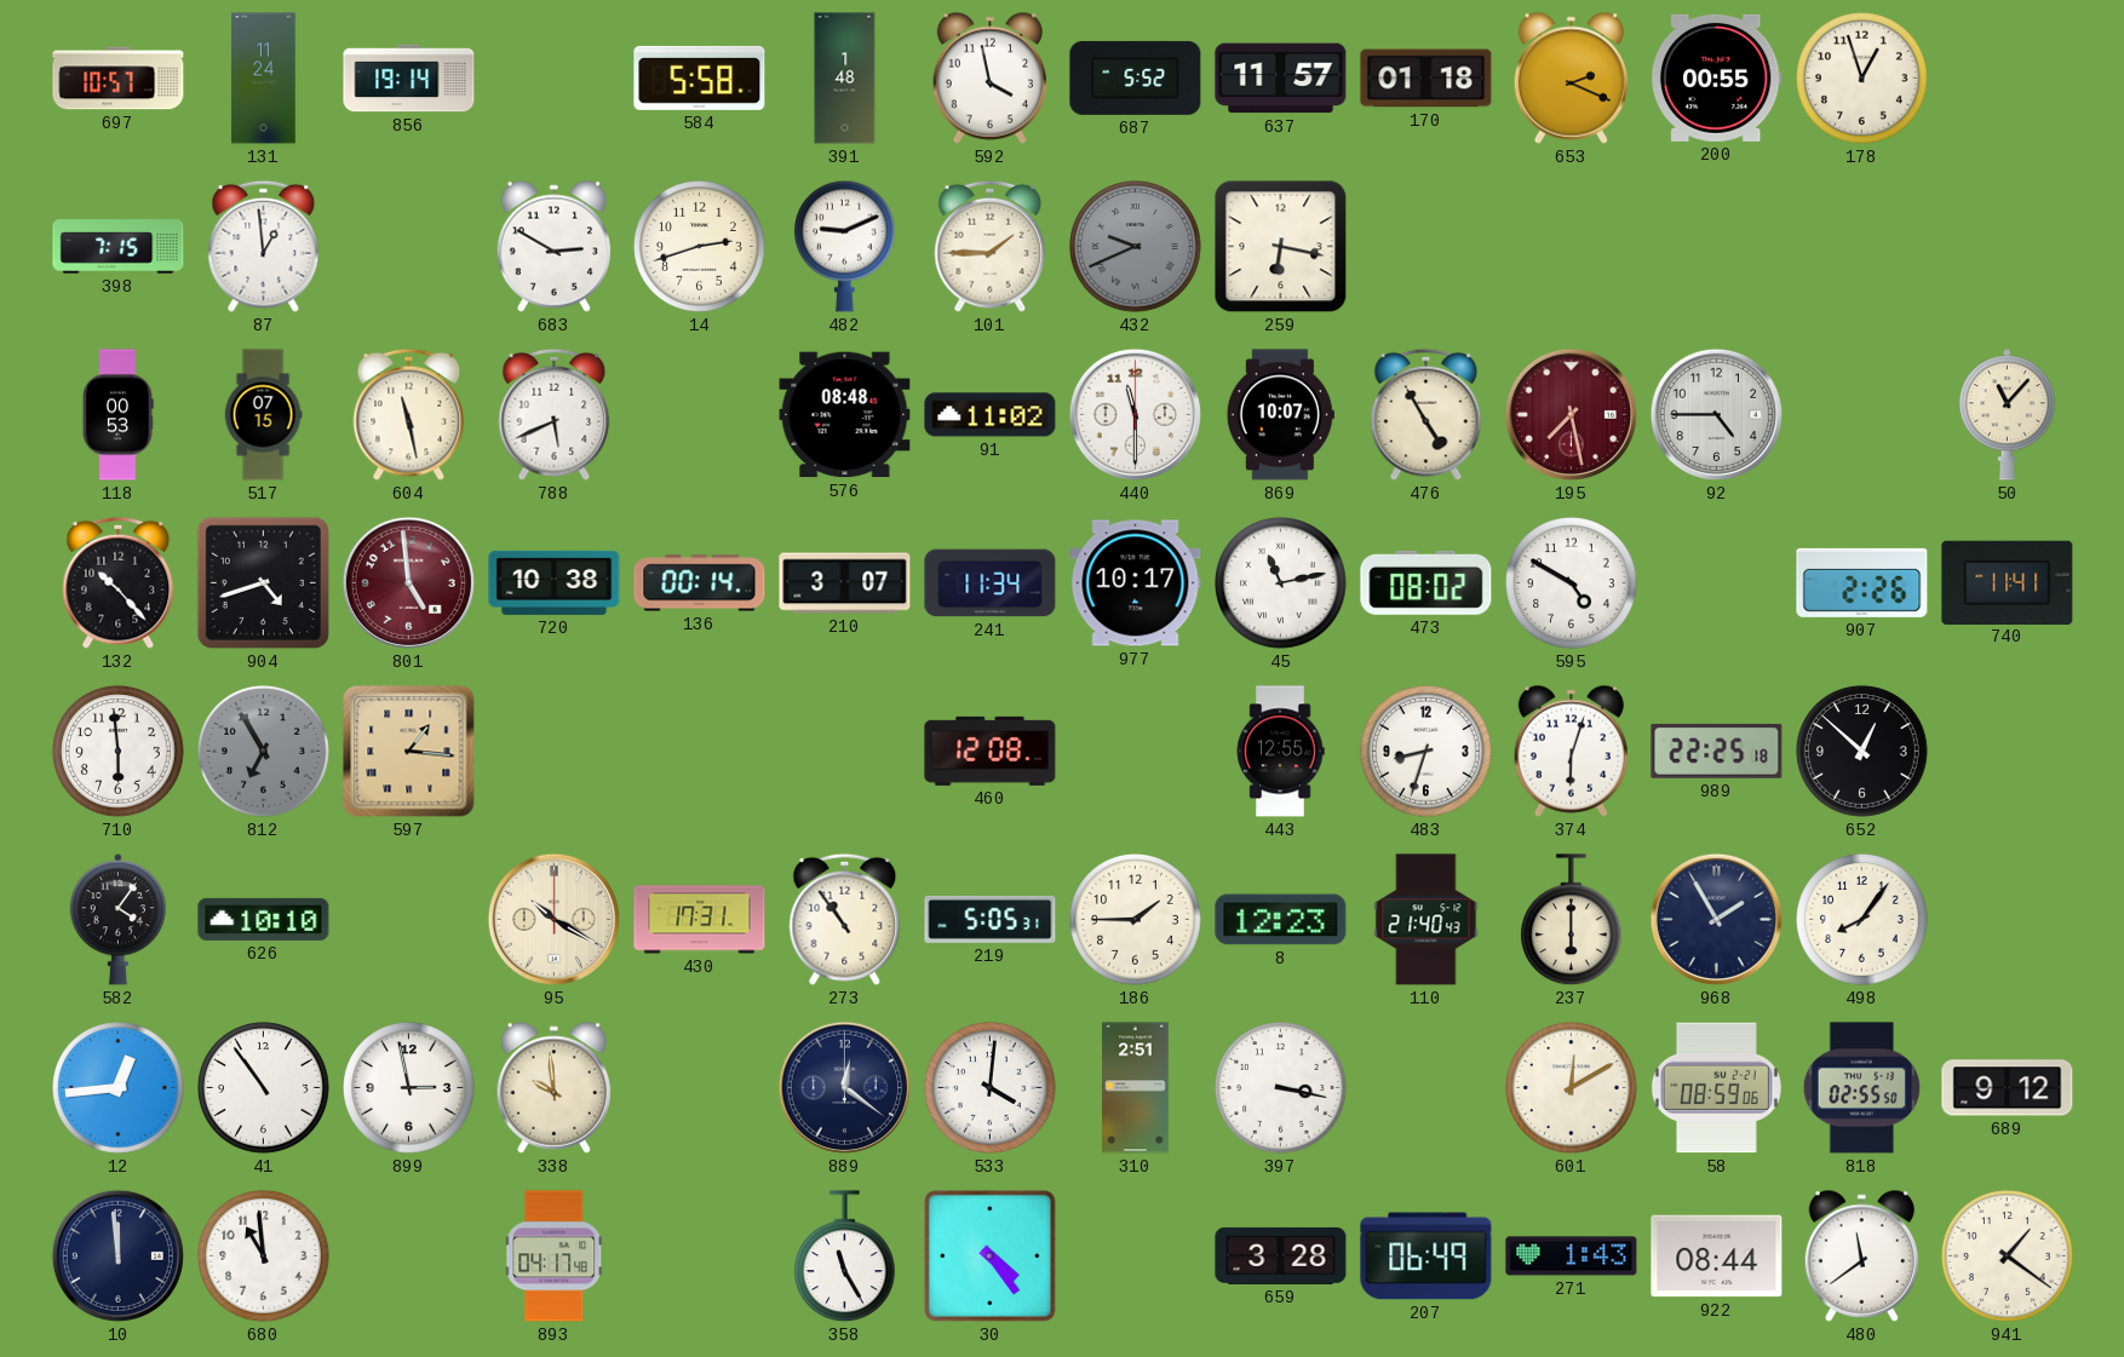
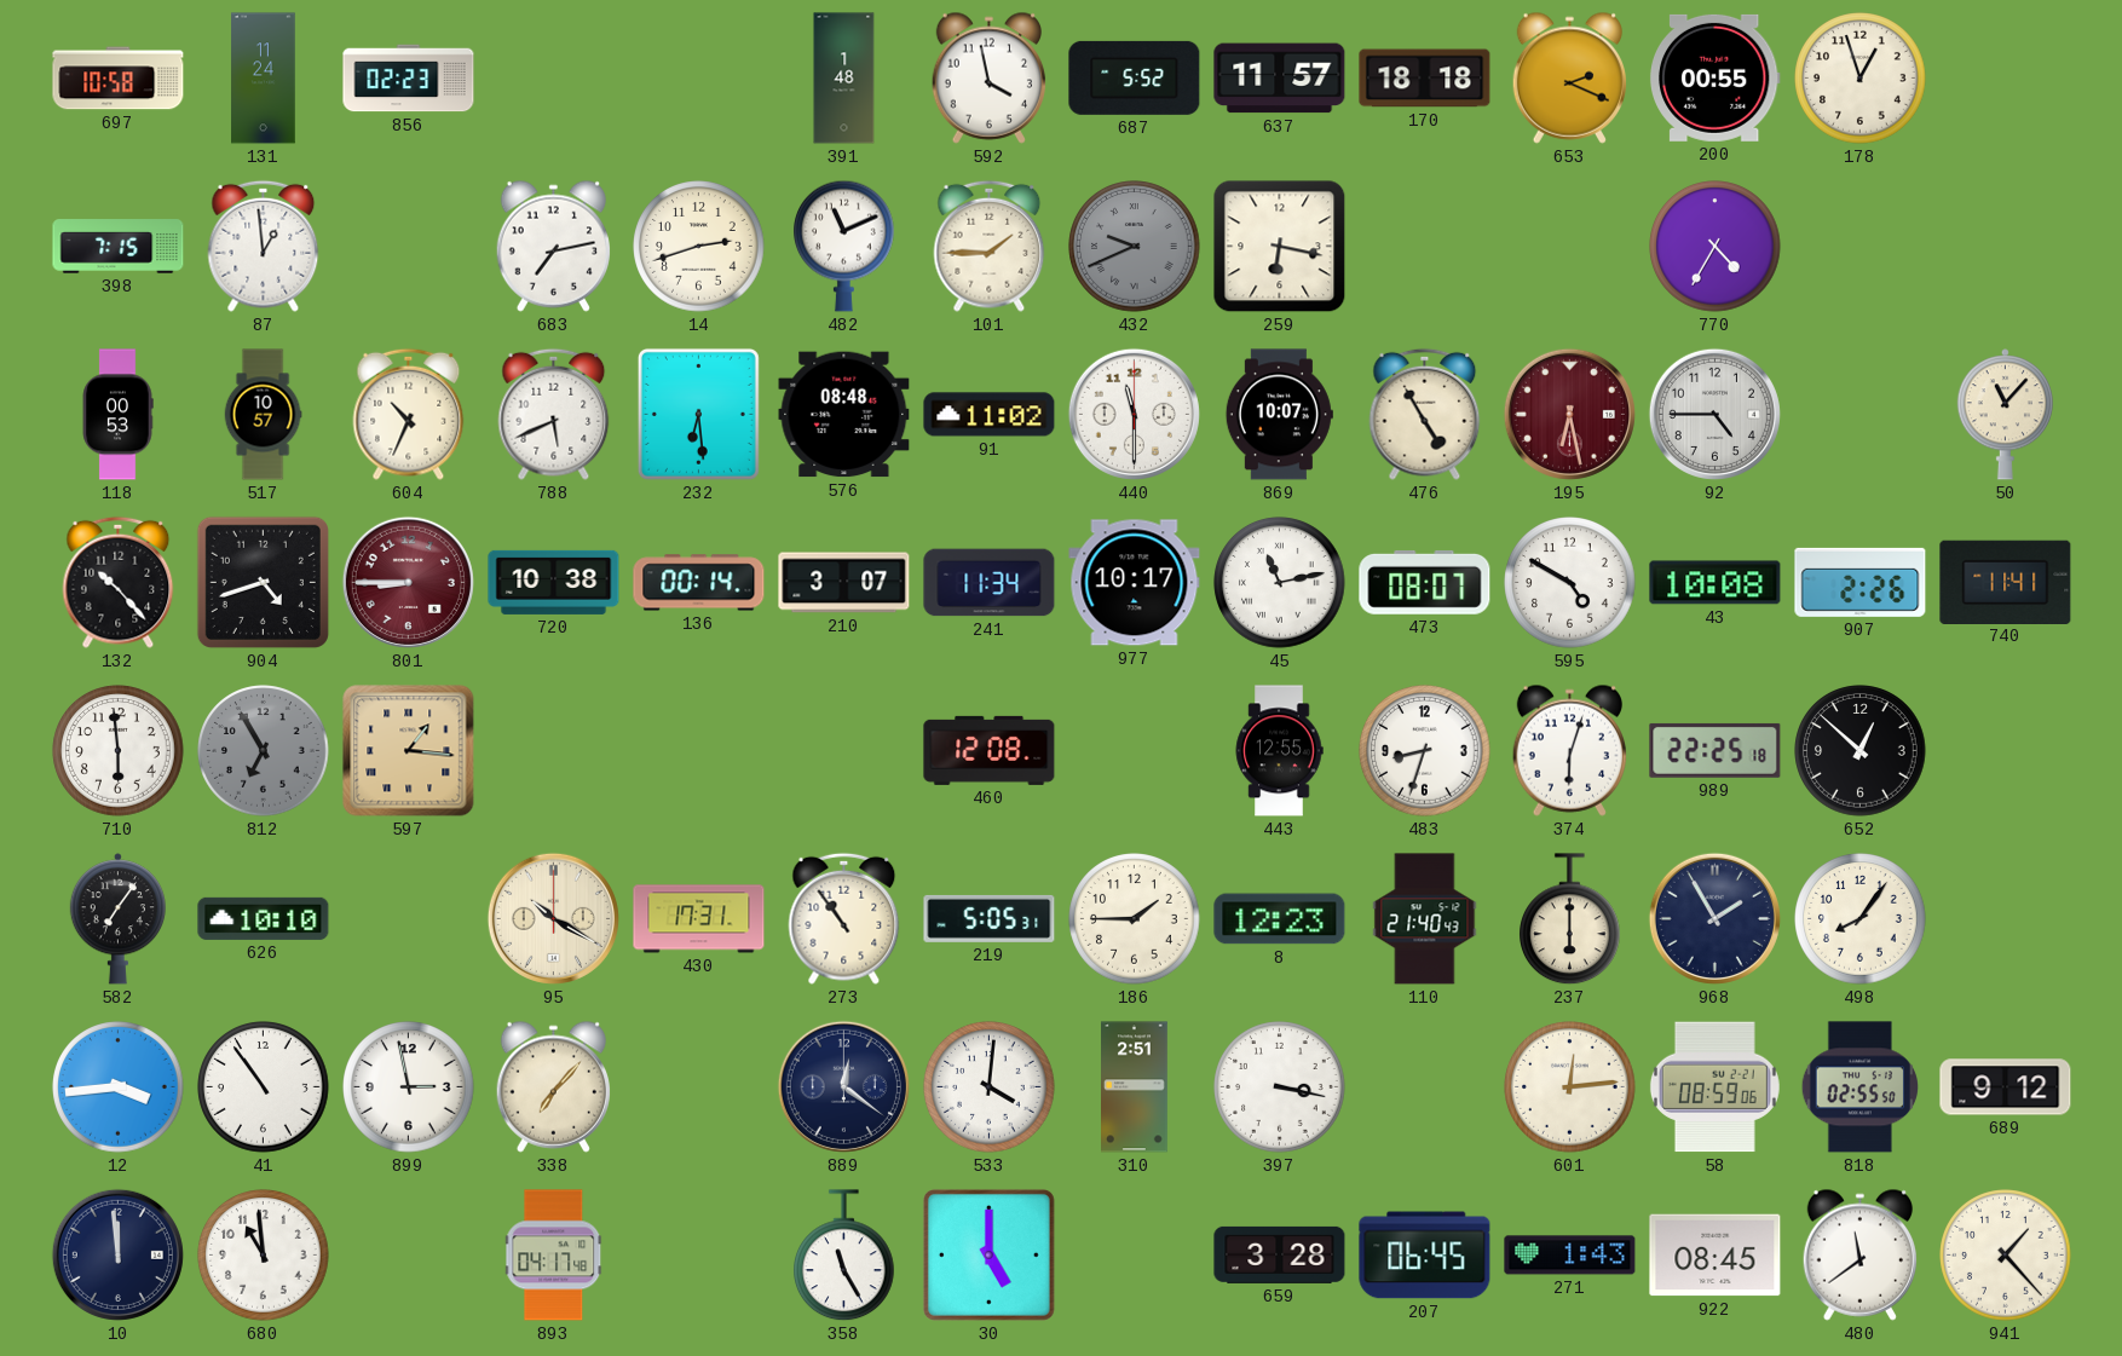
697: 10:57 -> 10:58 (119, 79)
856: 19:14 -> 02:23 (409, 79)
584: 5:58 -> none (700, 77)
170: 01:18 -> 18:18 (1425, 79)
683: 2:50 -> 7:13 (553, 246)
482: 9:11 -> 11:11 (844, 246)
770: none -> 4:35 (1716, 247)
517: 07:15 -> 10:57 (263, 415)
604: 11:28 -> 10:34 (409, 414)
232: none -> 6:29 (698, 414)
195: 7:28 -> 6:28 (1569, 414)
801: 4:59 -> 8:45 (408, 582)
473: 08:02 -> 08:07 (1425, 582)
43: none -> 10:08 (1716, 583)
582: 4:06 -> 7:06 (117, 919)
12: 12:44 -> 3:44 (119, 1087)
338: 9:59 -> 7:07 (553, 1086)
601: 12:10 -> 12:14 (1570, 1087)
30: 4:24 -> 5:00 (988, 1254)
207: 06:49 -> 06:45 (1425, 1256)
922: 08:44 -> 08:45 (1716, 1256)
941: 1:21 -> 1:23 (2006, 1256)
